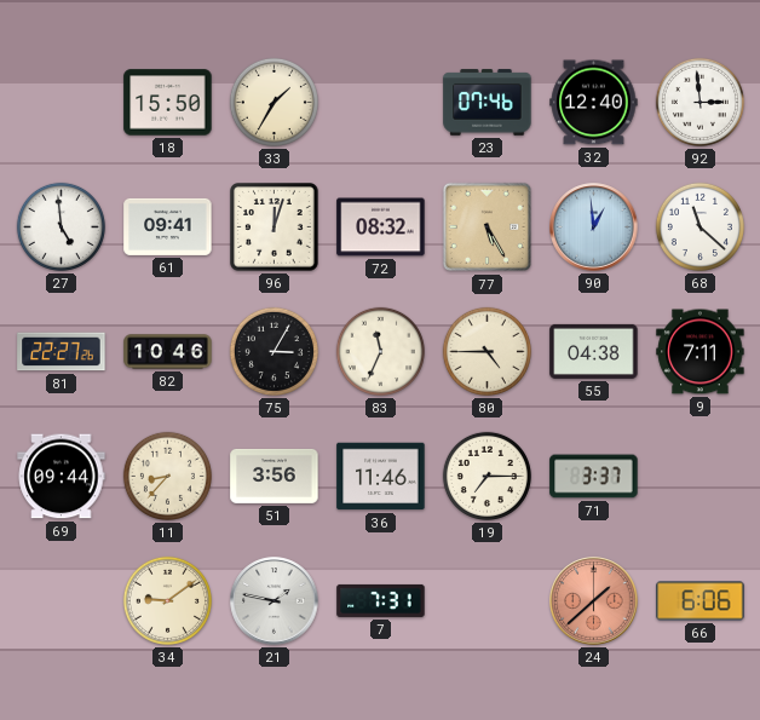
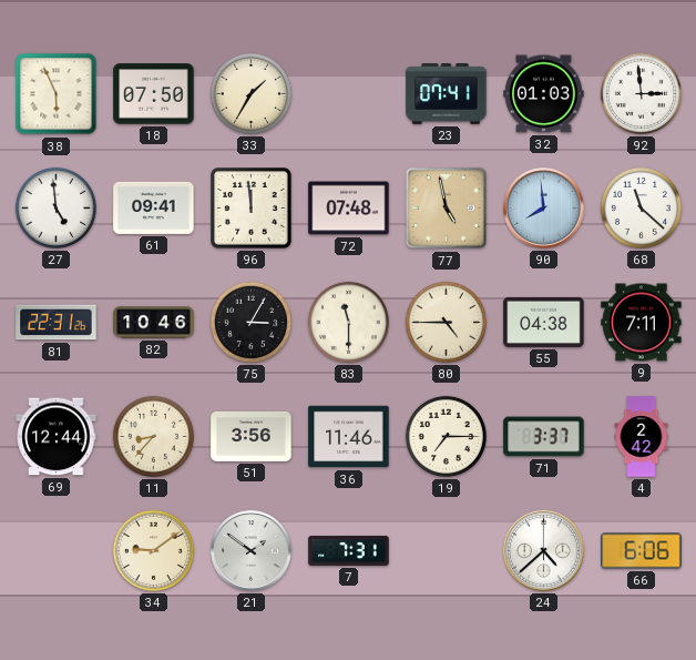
38: none -> 5:56 (57, 94)
18: 15:50 -> 07:50 (154, 94)
23: 07:46 -> 07:41 (447, 94)
32: 12:40 -> 01:03 (544, 94)
96: 12:03 -> 11:59 (252, 209)
72: 08:32 -> 07:48 (349, 209)
77: 5:25 -> 4:58 (447, 209)
90: 12:59 -> 7:59 (544, 209)
81: 22:27 -> 22:31 (57, 323)
83: 11:34 -> 11:30 (348, 322)
69: 09:44 -> 12:44 (57, 437)
4: none -> 2:42 (642, 437)
21: 1:47 -> 1:51 (252, 551)
24: 1:38 -> 4:38 (544, 551)
24 dial: salmon -> white (544, 551)
